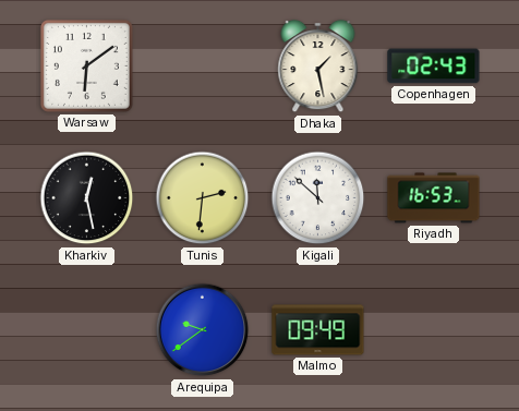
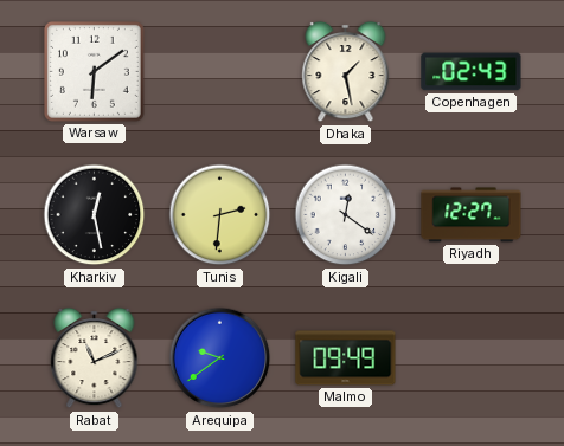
Kigali: 11:52 -> 12:21 (346, 215)
Riyadh: 16:53 -> 12:27 (472, 215)
Rabat: none -> 11:11 (95, 358)
